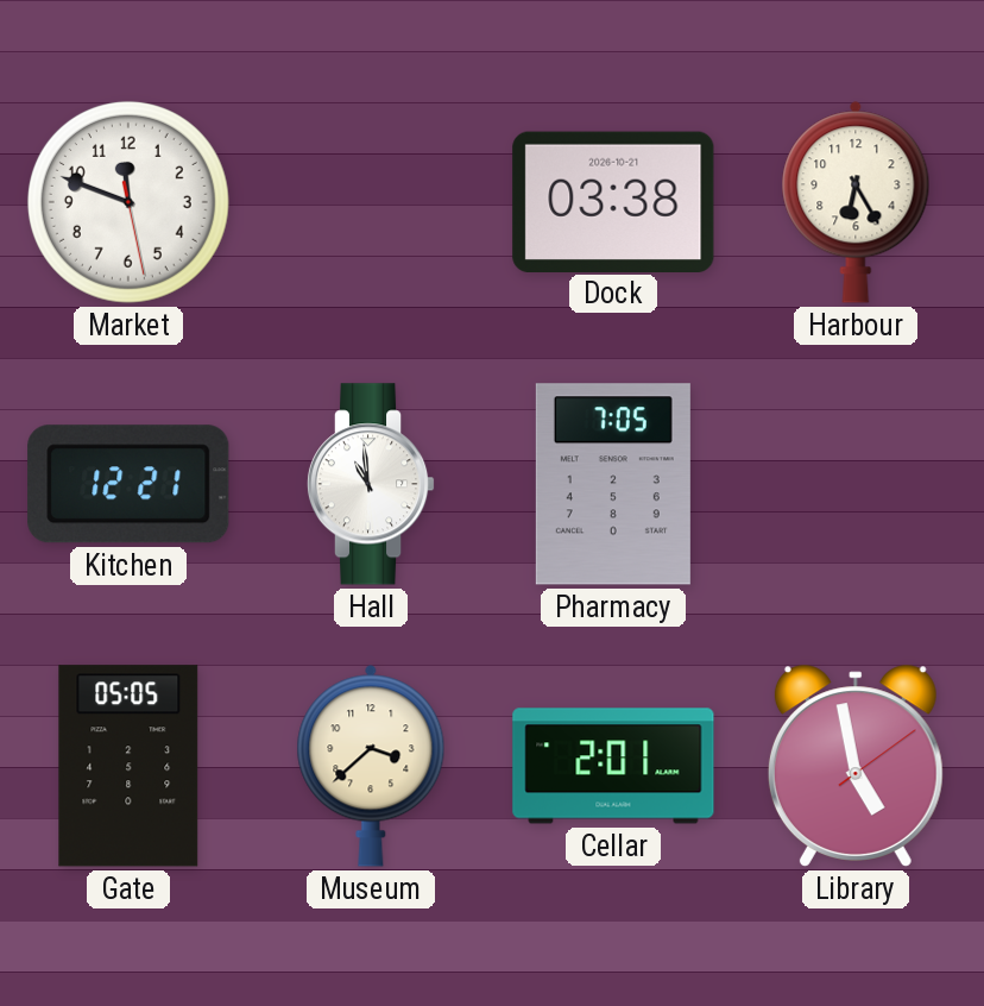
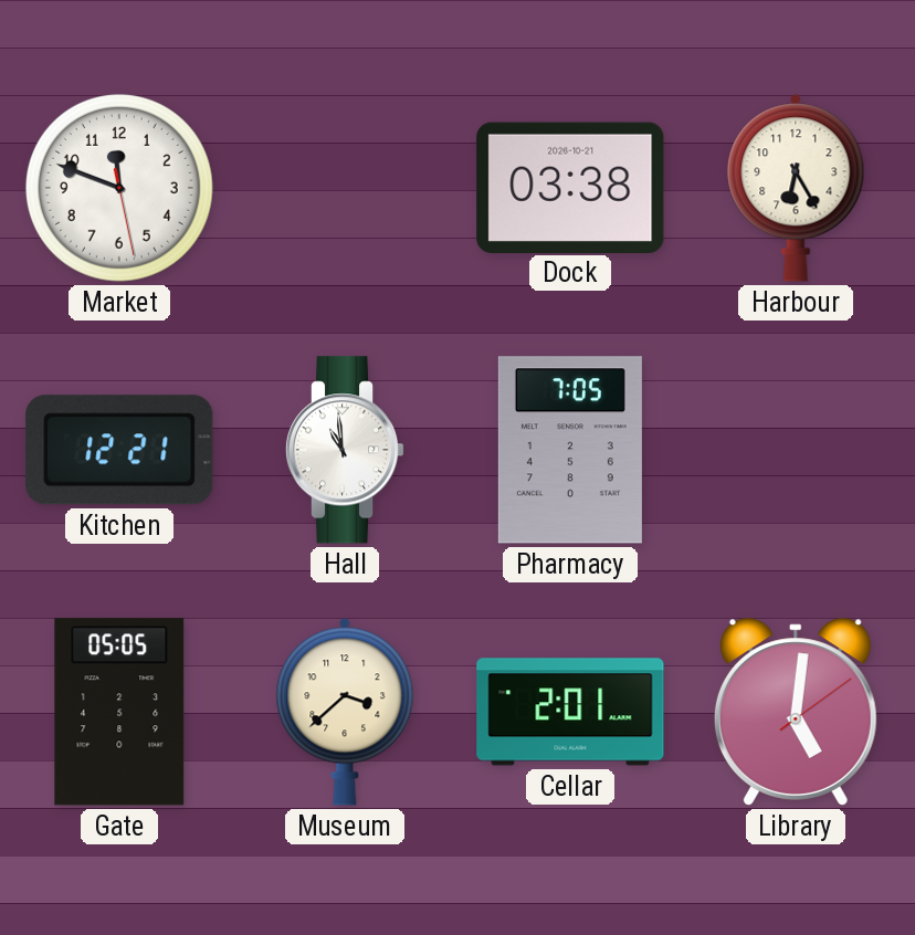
Library: 4:58 -> 5:01 (796, 712)
